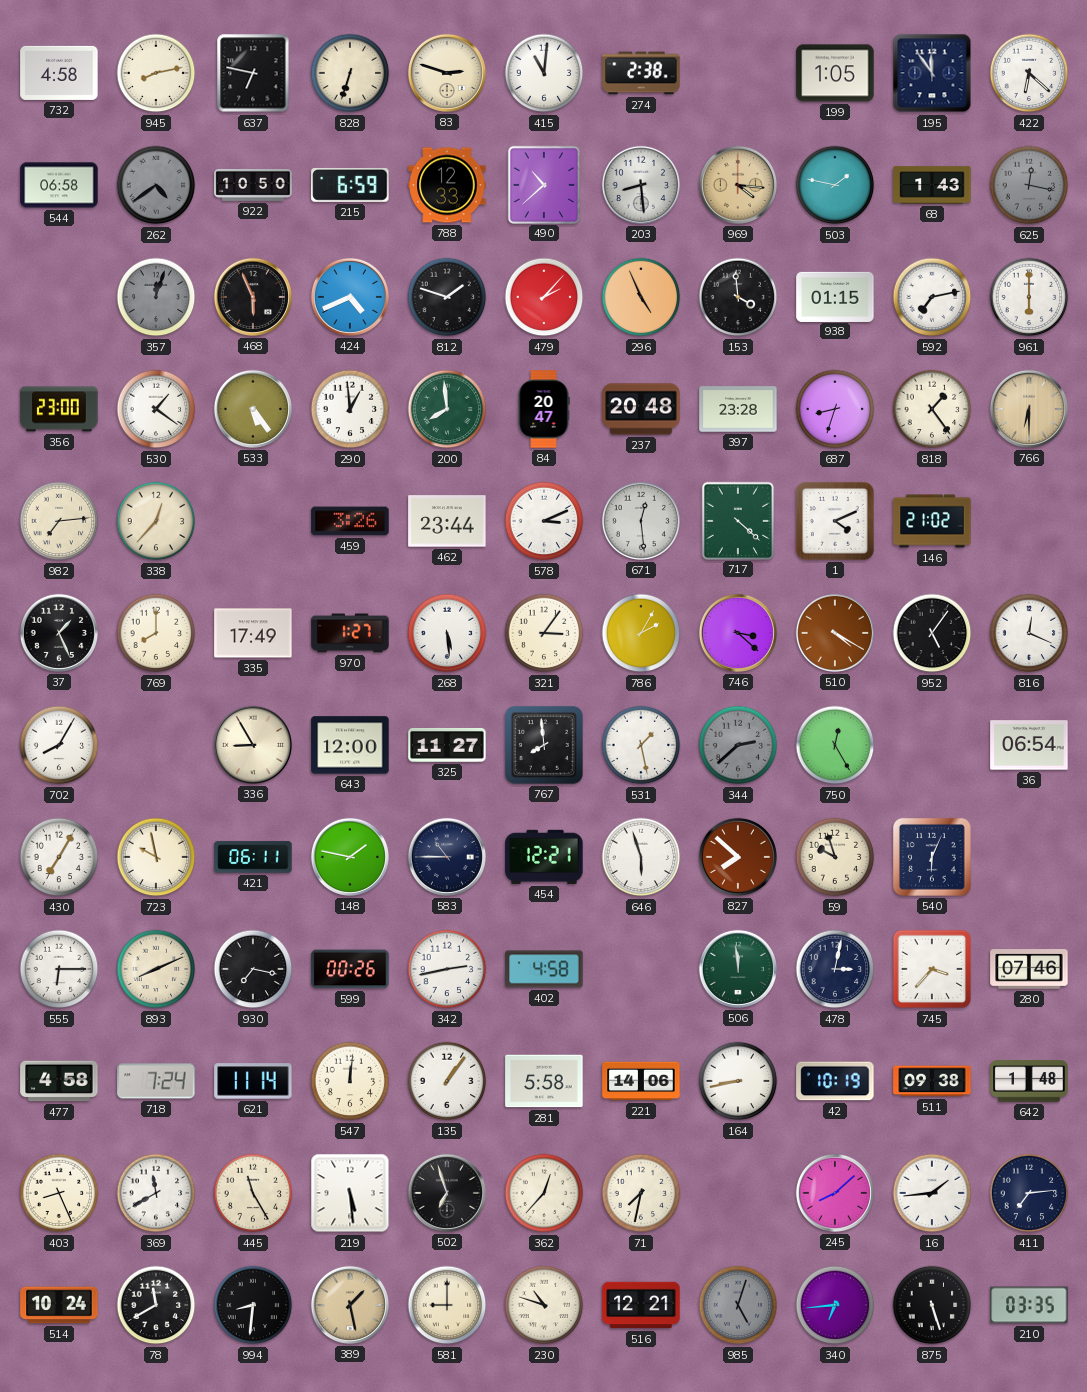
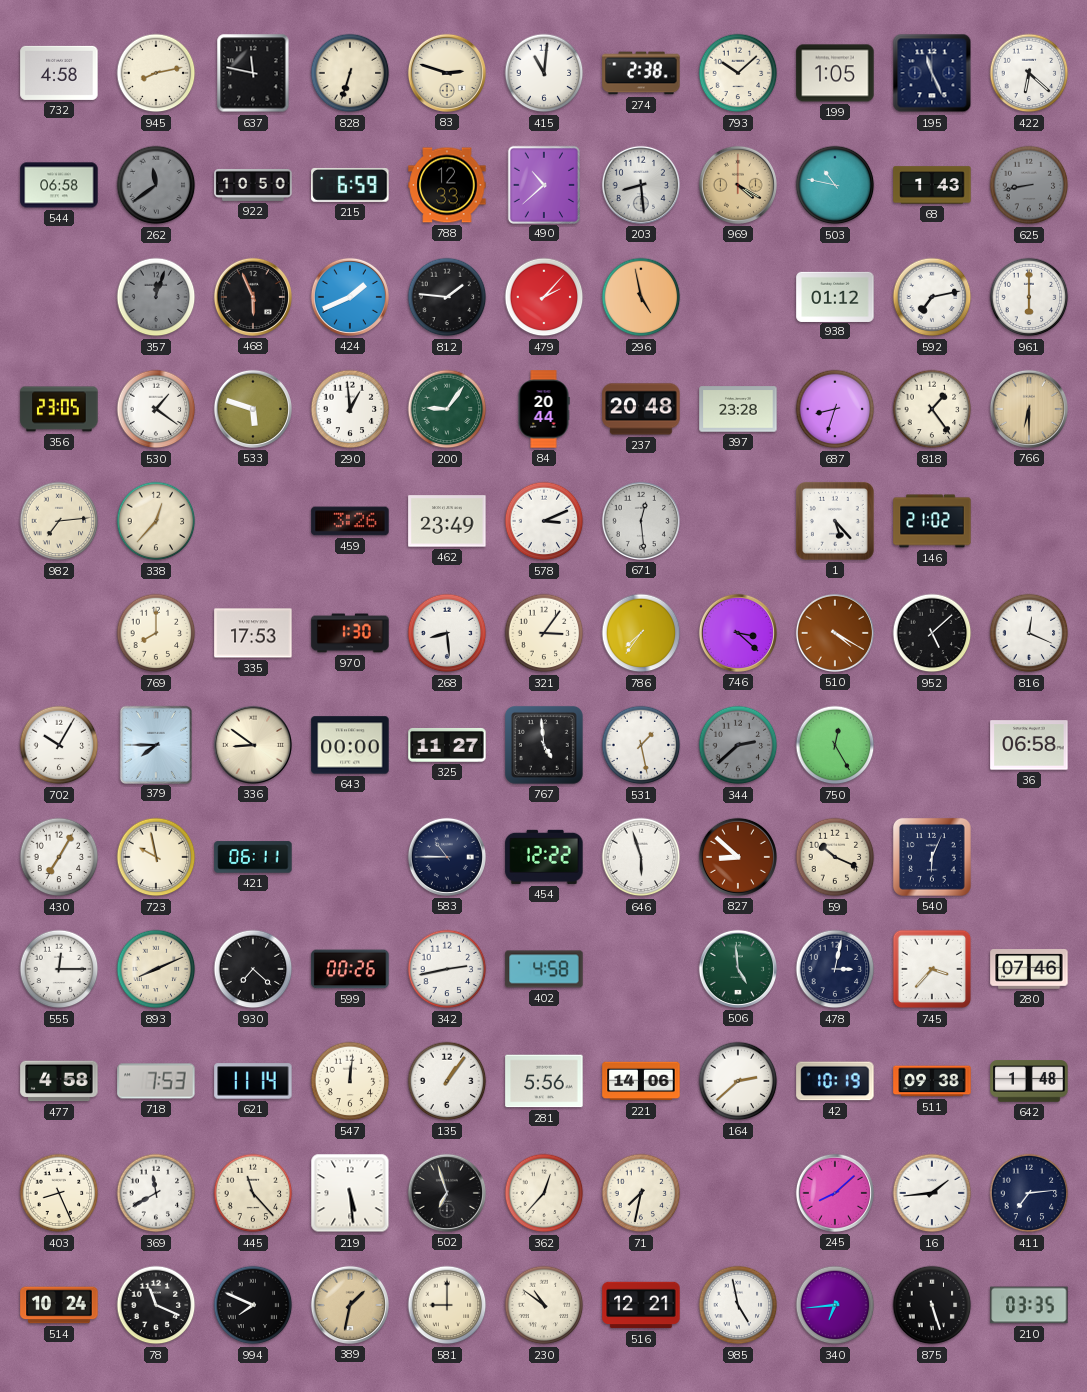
637: 6:47 -> 11:47 (253, 73)
793: none -> 10:08 (738, 73)
195: 11:54 -> 11:26 (932, 73)
262: 4:39 -> 11:39 (156, 185)
969: 4:16 -> 4:20 (738, 185)
503: 1:47 -> 10:47 (835, 185)
625: 12:17 -> 8:43 (1029, 185)
424: 4:41 -> 1:41 (350, 297)
812: 1:48 -> 1:46 (447, 297)
296: 4:56 -> 4:58 (641, 297)
153: 3:59 -> none (738, 297)
938: 01:15 -> 01:12 (835, 296)
356: 23:00 -> 23:05 (59, 409)
533: 5:24 -> 5:48 (253, 409)
200: 7:59 -> 9:06 (447, 409)
84: 20:47 -> 20:44 (544, 409)
462: 23:44 -> 23:49 (447, 521)
717: 4:22 -> none (737, 520)
1: 4:11 -> 5:23 (835, 521)
37: 1:26 -> none (59, 633)
335: 17:49 -> 17:53 (253, 633)
970: 1:27 -> 1:30 (350, 633)
268: 5:29 -> 8:29 (447, 633)
786: 2:05 -> 7:36 (641, 633)
952: 5:06 -> 5:08 (932, 633)
702: 8:05 -> 10:05 (59, 745)
379: none -> 7:45 (155, 744)
336: 8:55 -> 8:51 (253, 745)
643: 12:00 -> 00:00 (350, 745)
767: 7:59 -> 4:59 (544, 745)
36: 06:54 -> 06:58 (1029, 745)
148: 1:47 -> none (350, 857)
454: 12:21 -> 12:22 (544, 857)
827: 7:52 -> 8:52 (738, 857)
59: 9:57 -> 10:19 (835, 857)
555: 6:15 -> 12:15 (59, 969)
930: 7:17 -> 7:22 (253, 969)
506: 11:59 -> 4:59 (738, 969)
718: 7:24 -> 7:53 (156, 1081)
281: 5:58 -> 5:56 (544, 1081)
164: 8:43 -> 2:38 (738, 1081)
445: 11:25 -> 11:23 (253, 1193)
78: 11:40 -> 11:19 (156, 1305)
994: 8:31 -> 7:49 (253, 1305)
389: 1:28 -> 1:32 (350, 1305)
230: 10:48 -> 10:51 (544, 1305)
985: 5:03 -> 4:58 (738, 1305)
985 dial: grey -> white (738, 1305)
